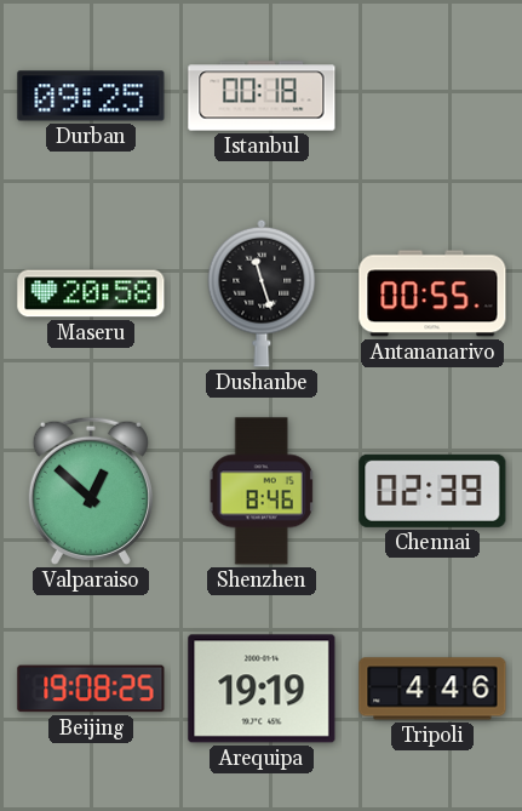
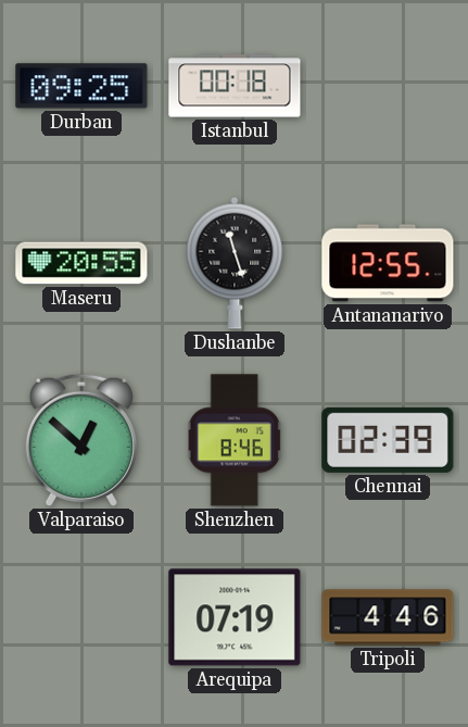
Maseru: 20:58 -> 20:55 (81, 263)
Antananarivo: 00:55 -> 12:55 (388, 263)
Beijing: 19:08 -> none (91, 689)
Arequipa: 19:19 -> 07:19 (235, 617)
